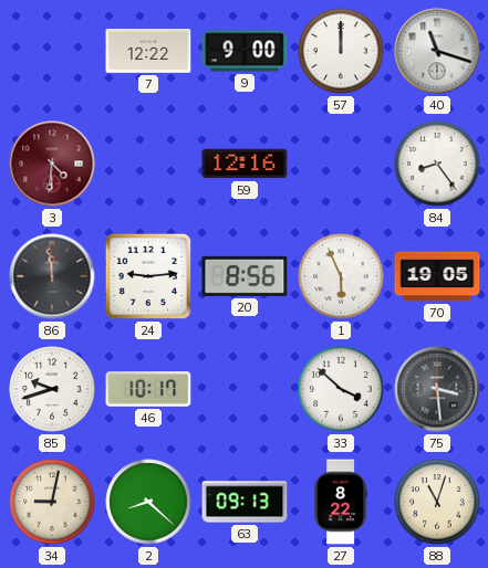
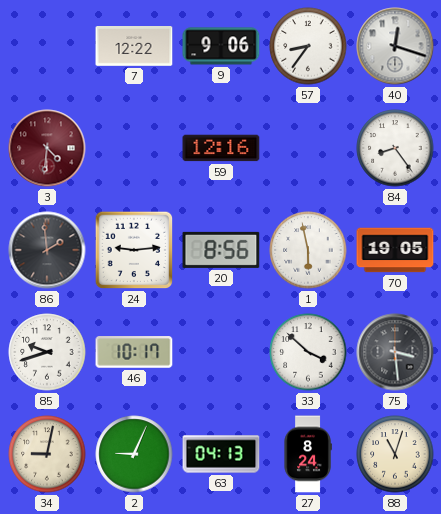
9: 9:00 -> 9:06 (221, 46)
57: 12:00 -> 8:36 (308, 46)
40: 11:18 -> 12:18 (395, 46)
86: 11:59 -> 1:59 (47, 250)
1: 5:56 -> 5:58 (308, 250)
2: 8:22 -> 9:04 (134, 454)
63: 09:13 -> 04:13 (221, 454)
27: 8:22 -> 8:24 (308, 454)
